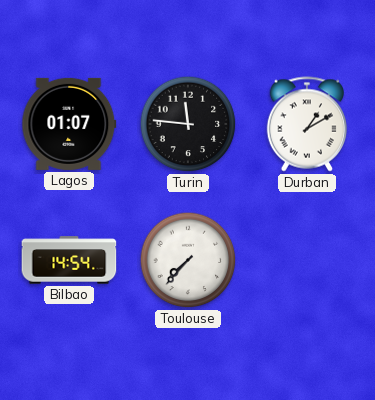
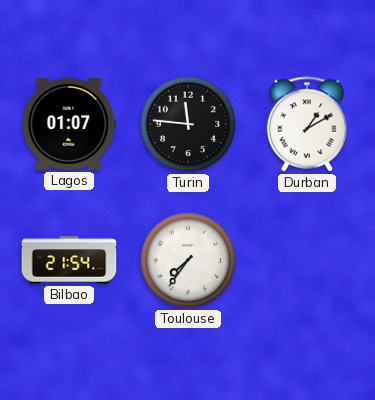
Bilbao: 14:54 -> 21:54 (69, 260)
Toulouse: 7:37 -> 7:36 (188, 260)
